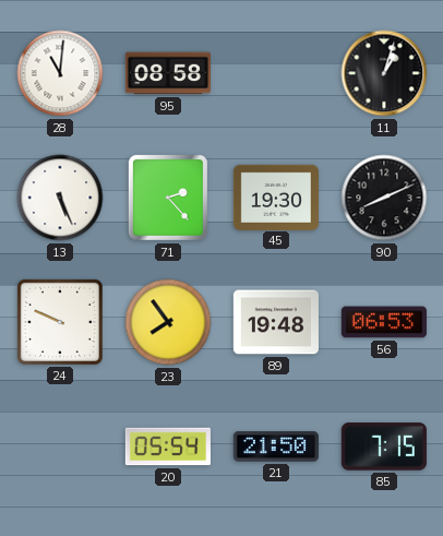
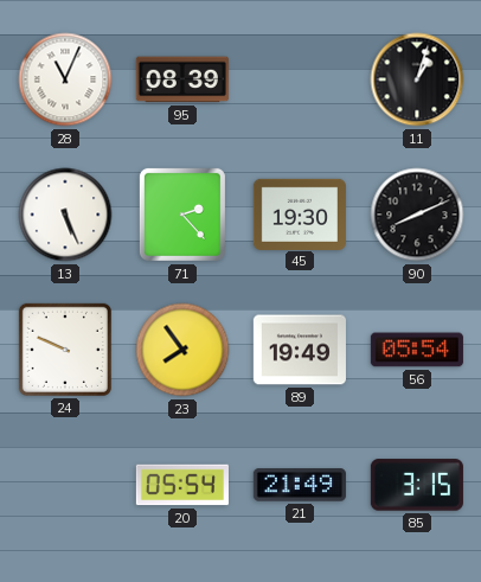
28: 11:01 -> 11:04 (65, 79)
95: 08:58 -> 08:39 (182, 79)
89: 19:48 -> 19:49 (300, 350)
56: 06:53 -> 05:54 (417, 350)
21: 21:50 -> 21:49 (300, 485)
85: 7:15 -> 3:15 (417, 485)
